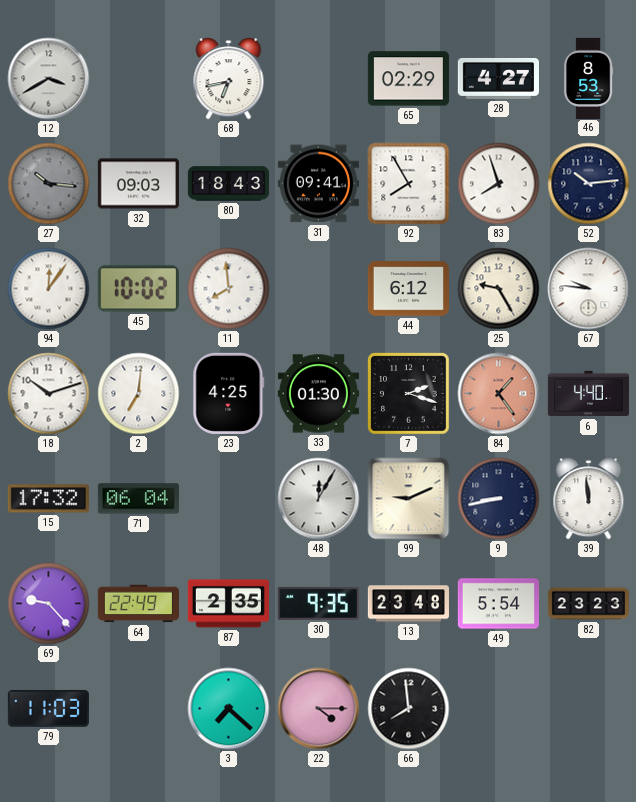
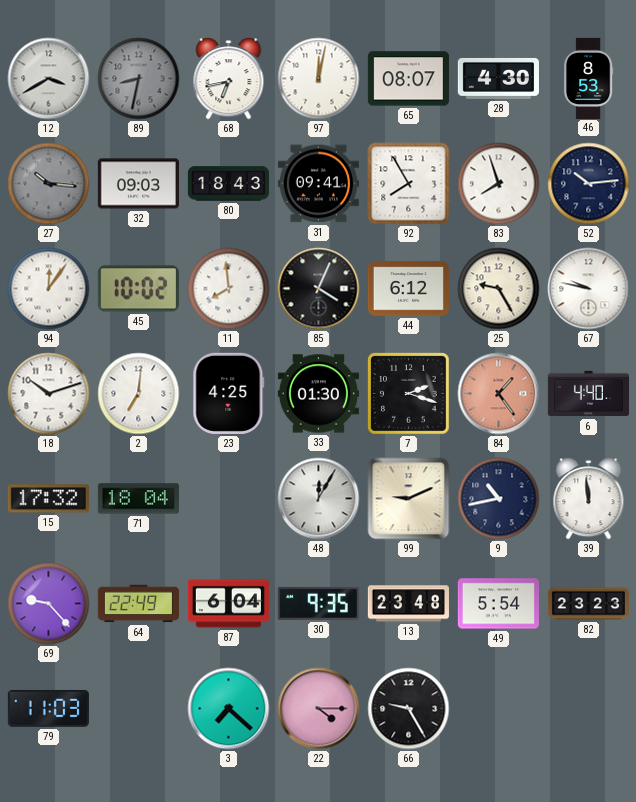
89: none -> 8:32 (139, 79)
97: none -> 12:02 (319, 79)
65: 02:29 -> 08:07 (408, 79)
28: 4:27 -> 4:30 (498, 78)
85: none -> 4:04 (319, 289)
67: 9:46 -> 9:47 (589, 289)
71: 06:04 -> 18:04 (138, 499)
9: 8:43 -> 10:43 (499, 499)
87: 2:35 -> 6:04 (228, 604)
66: 7:59 -> 9:25 (409, 709)
